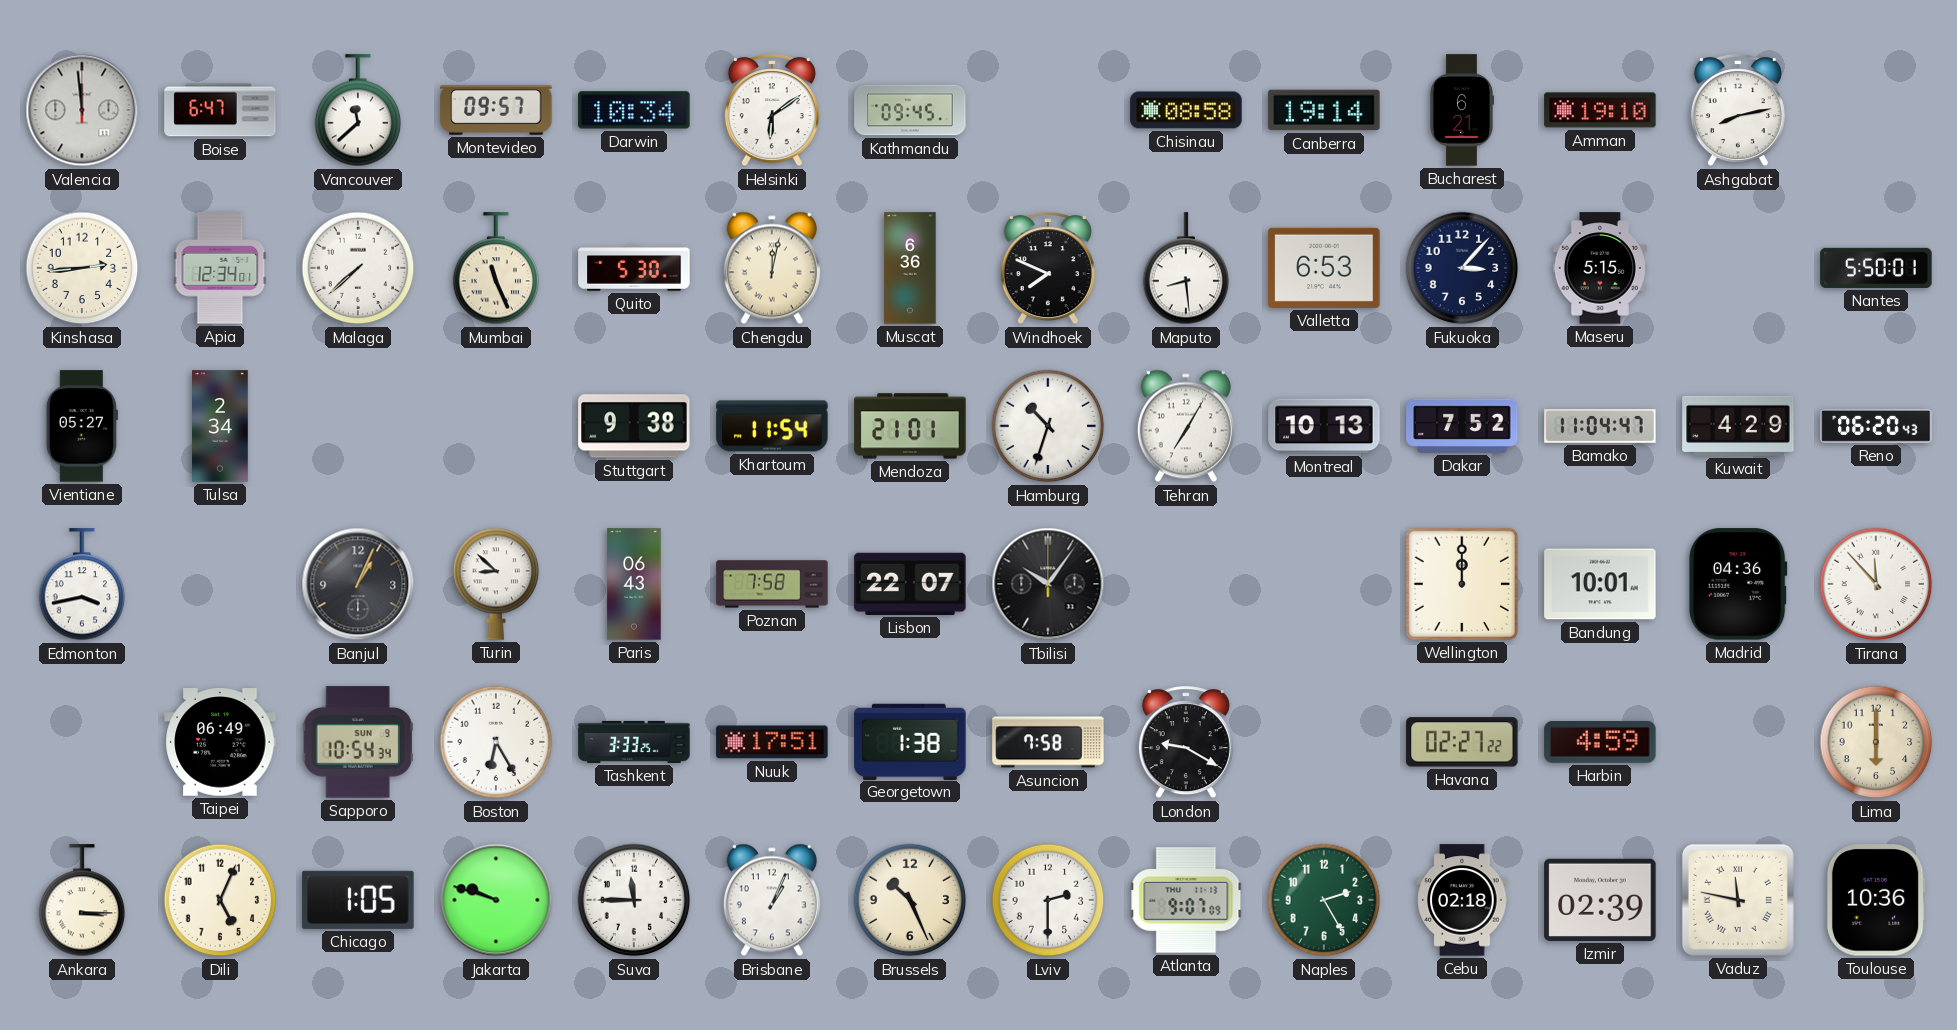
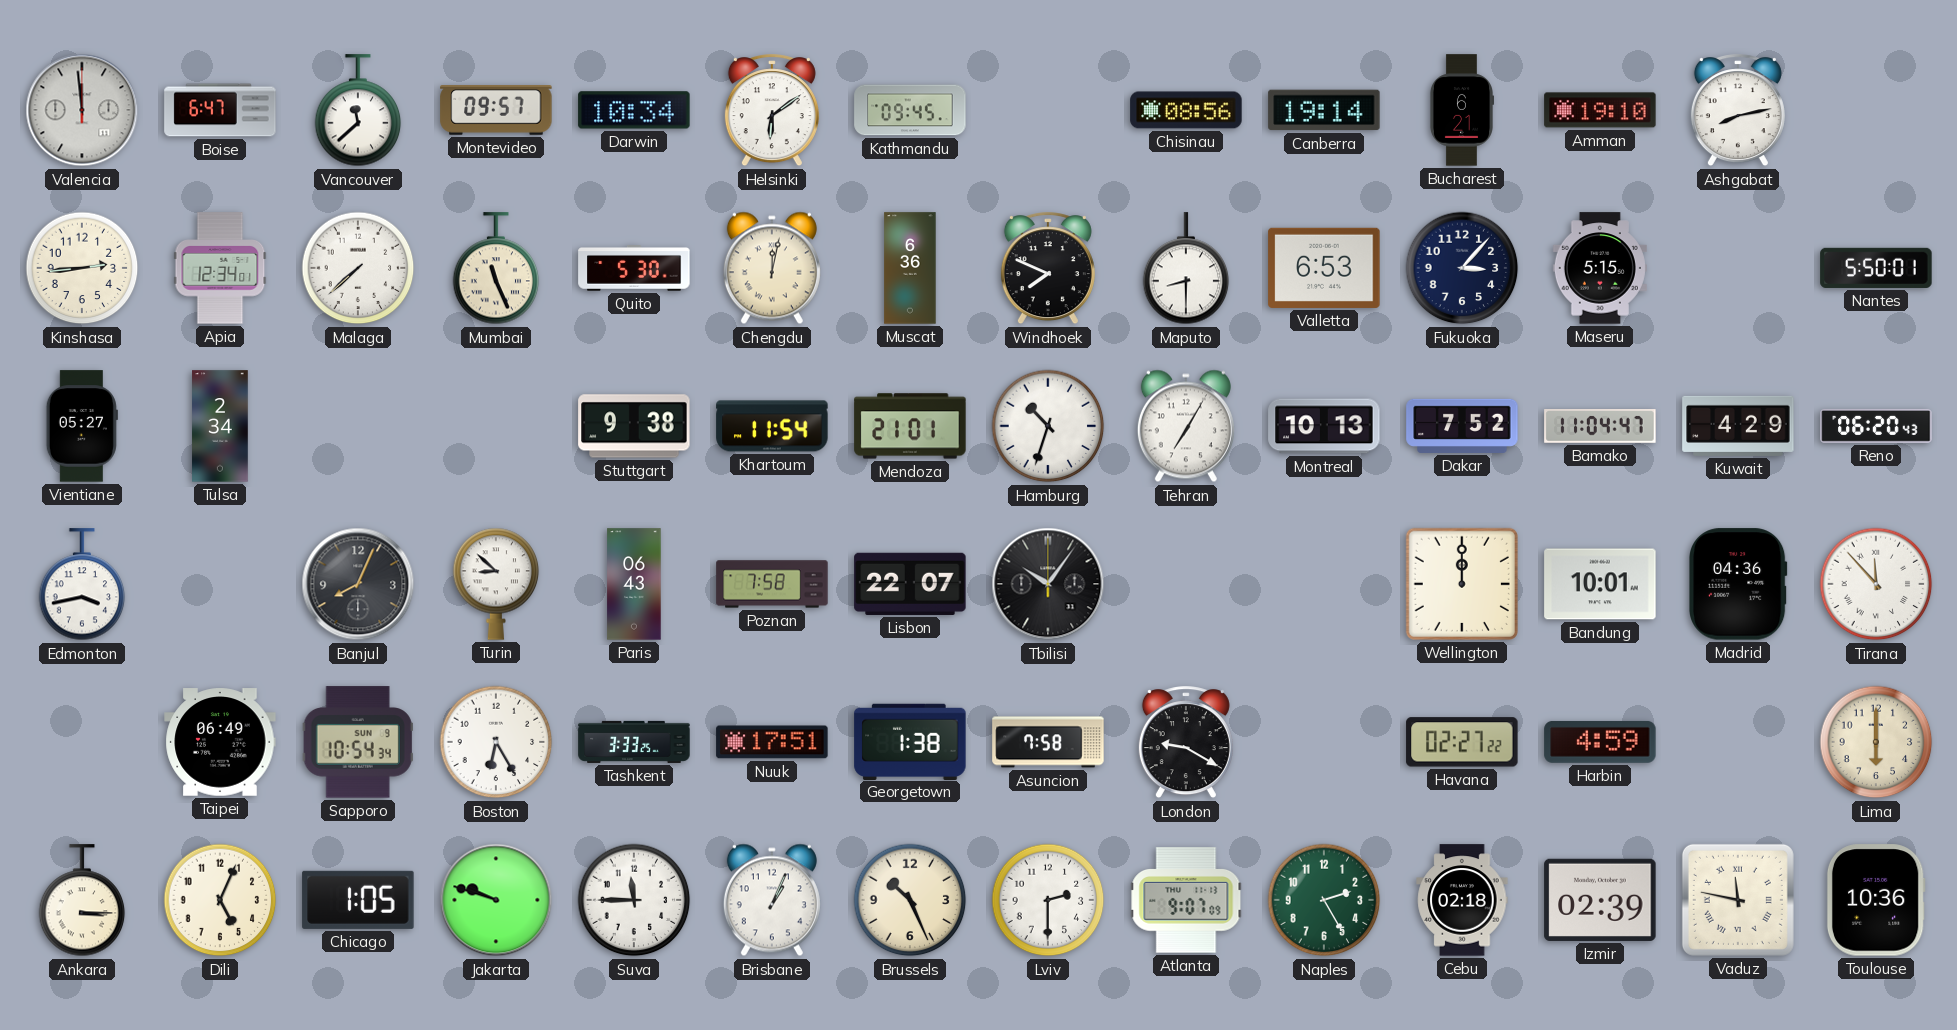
Chisinau: 08:58 -> 08:56 (1186, 110)
Maputo: 8:29 -> 8:30 (1186, 269)
Banjul: 1:04 -> 8:04 (358, 584)
